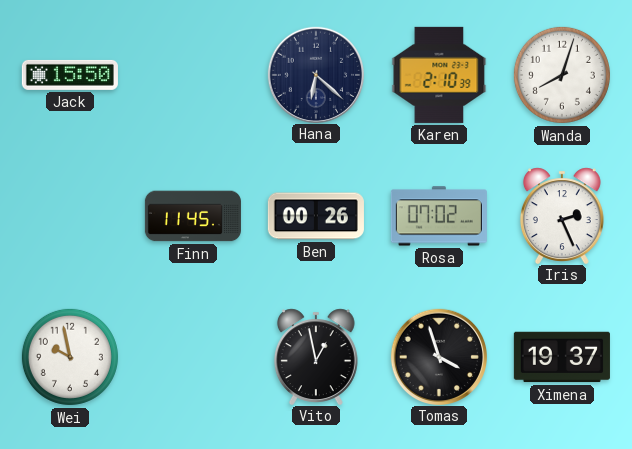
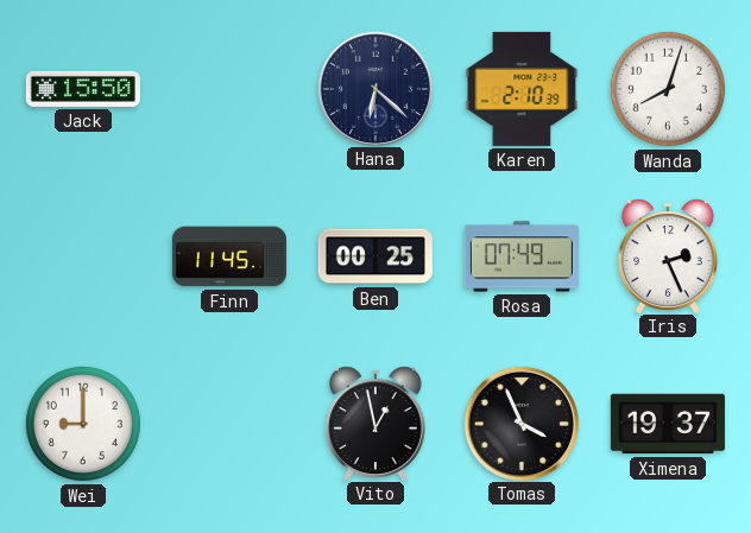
Ben: 00:26 -> 00:25 (375, 256)
Rosa: 07:02 -> 07:49 (522, 256)
Wei: 9:58 -> 9:00 (83, 424)
Tomas: 3:57 -> 3:56 (520, 423)
